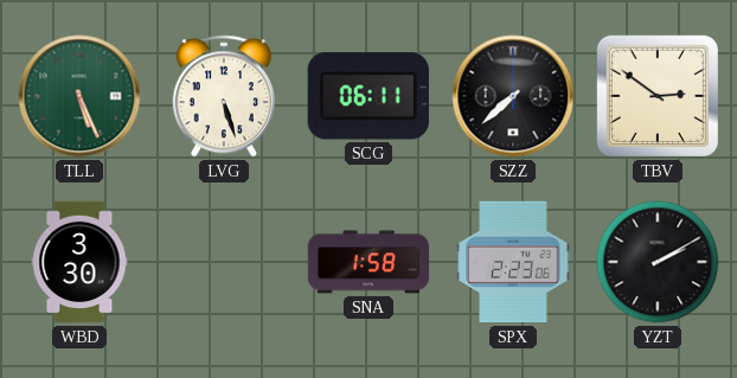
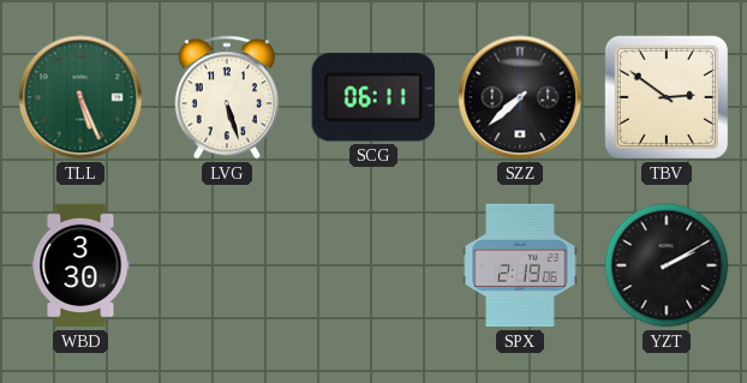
SNA: 1:58 -> none (368, 262)
SPX: 2:23 -> 2:19 (520, 265)
